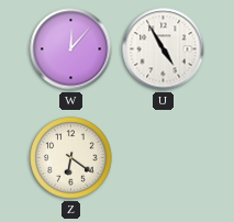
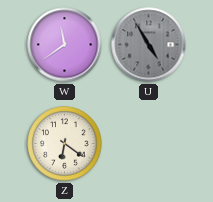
W: 12:07 -> 11:39 (65, 45)
U dial: white -> grey (149, 45)
